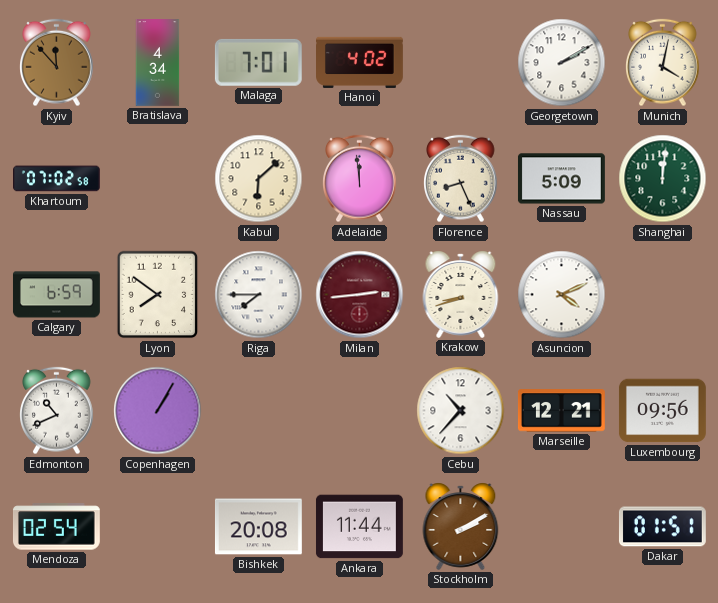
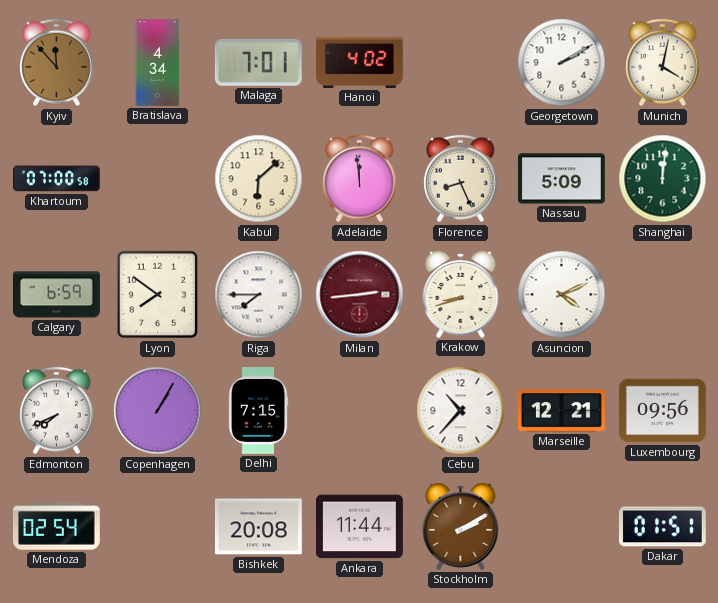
Khartoum: 07:02 -> 07:00 (57, 179)
Edmonton: 10:41 -> 7:41 (57, 411)
Delhi: none -> 7:15 (258, 411)
